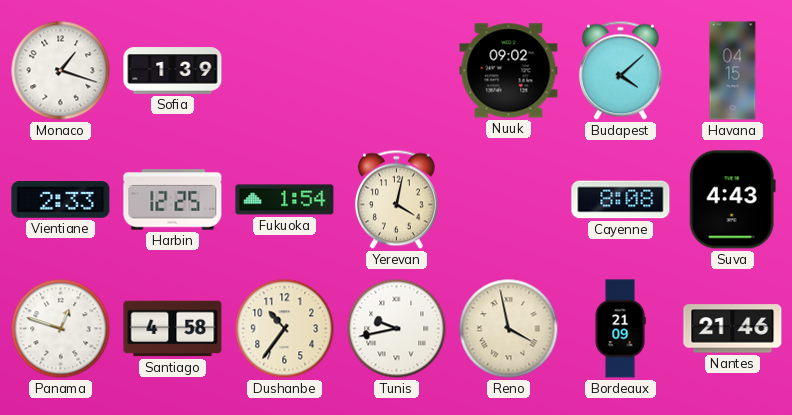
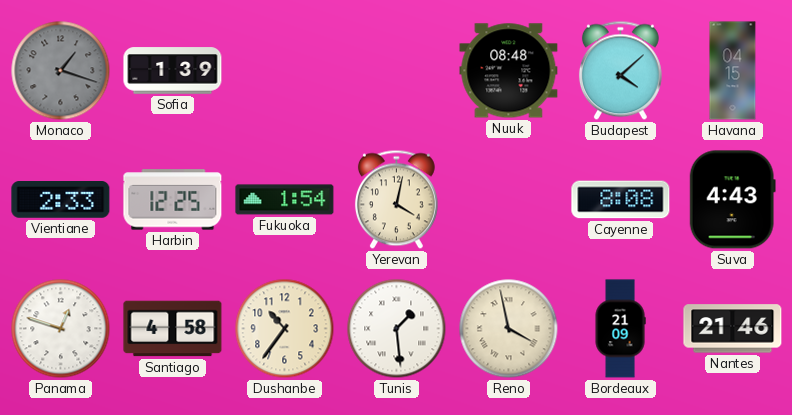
Monaco dial: white -> grey (61, 71)
Nuuk: 09:02 -> 08:48 (509, 71)
Tunis: 9:43 -> 1:29 (397, 329)
